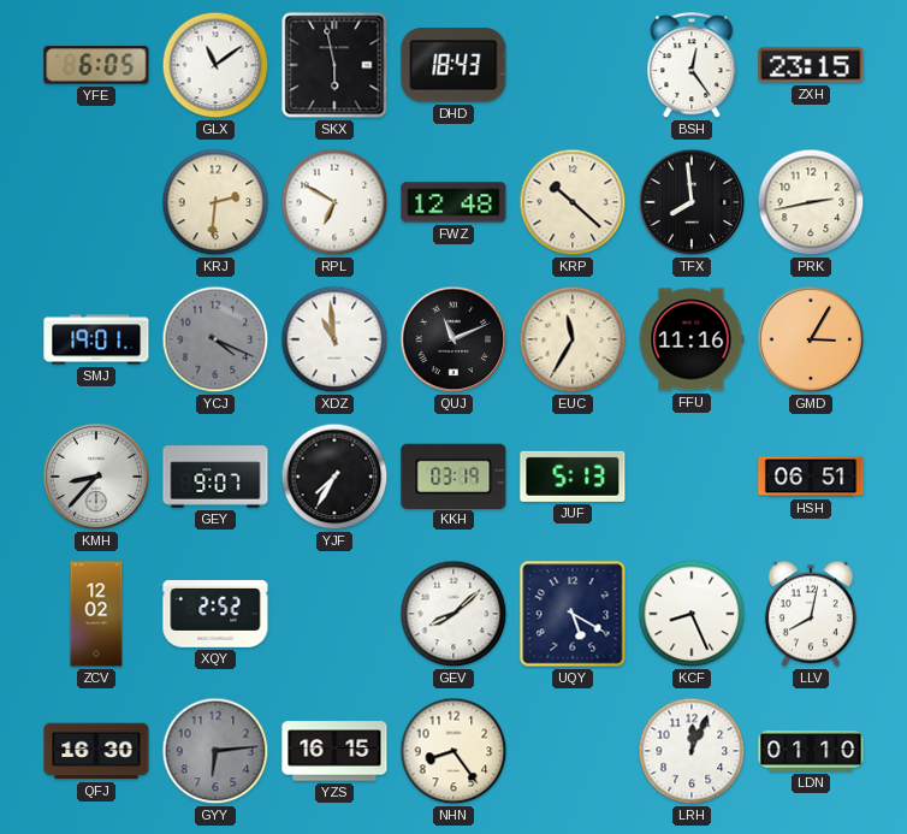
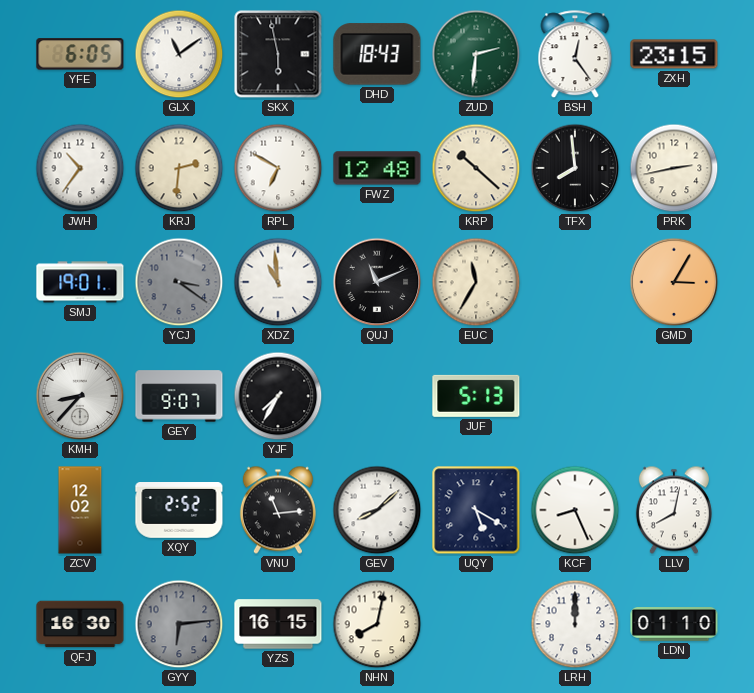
ZUD: none -> 2:31 (476, 54)
JWH: none -> 10:36 (80, 168)
YCJ: 4:19 -> 3:21 (179, 282)
FFU: 11:16 -> none (692, 339)
KKH: 03:19 -> none (453, 475)
HSH: 06:51 -> none (811, 477)
VNU: none -> 11:14 (278, 510)
NHN: 8:24 -> 8:02 (377, 624)
LRH: 12:04 -> 12:00 (575, 624)
